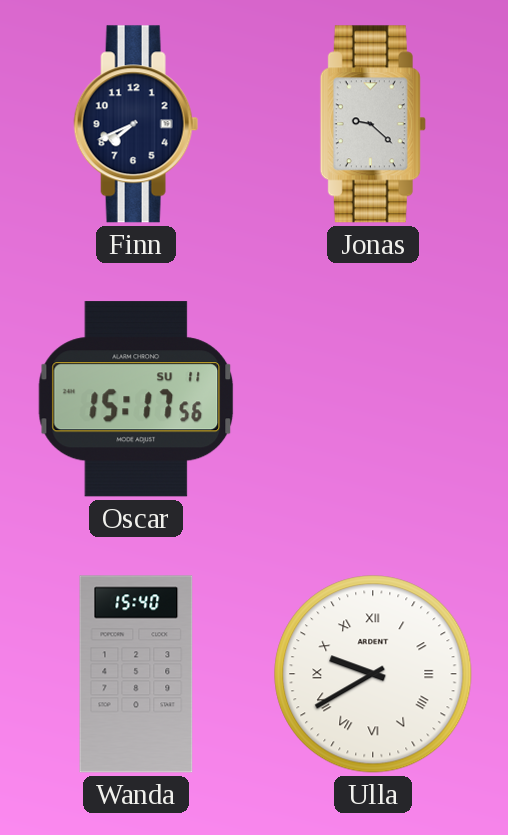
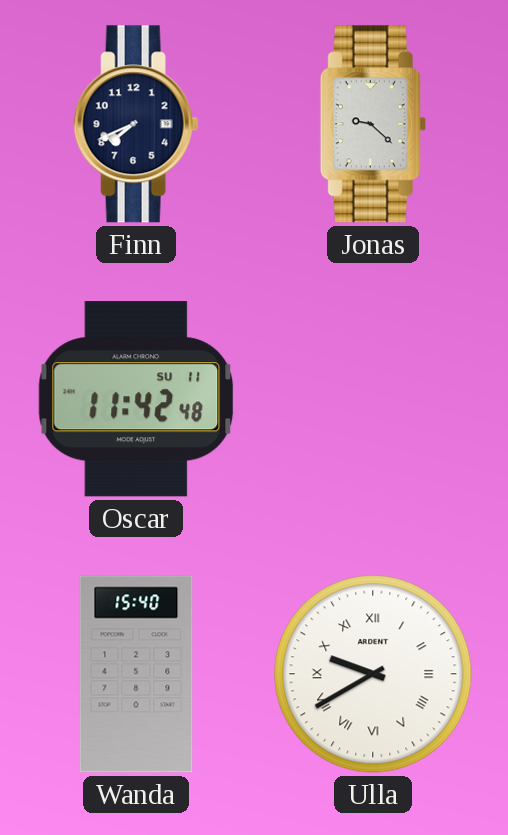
Oscar: 15:17 -> 11:42 (136, 399)
